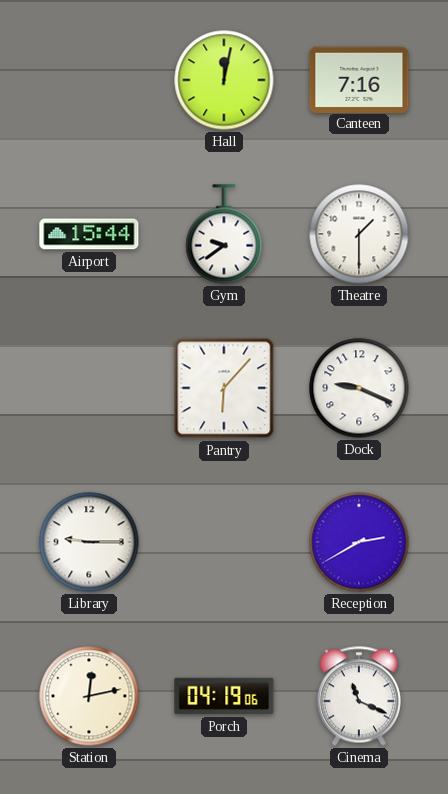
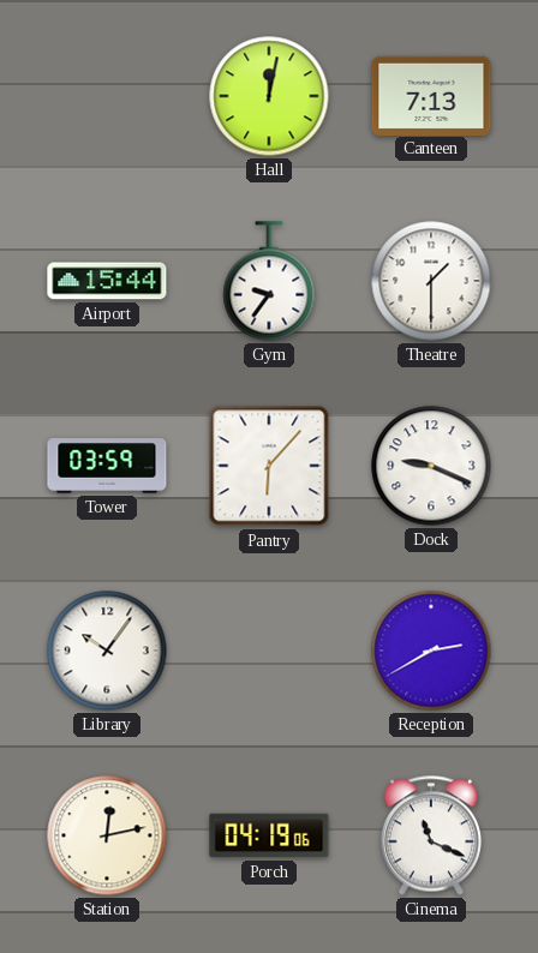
Canteen: 7:16 -> 7:13 (431, 95)
Gym: 9:39 -> 9:36 (269, 281)
Tower: none -> 03:59 (107, 466)
Library: 9:15 -> 10:06 (107, 651)
